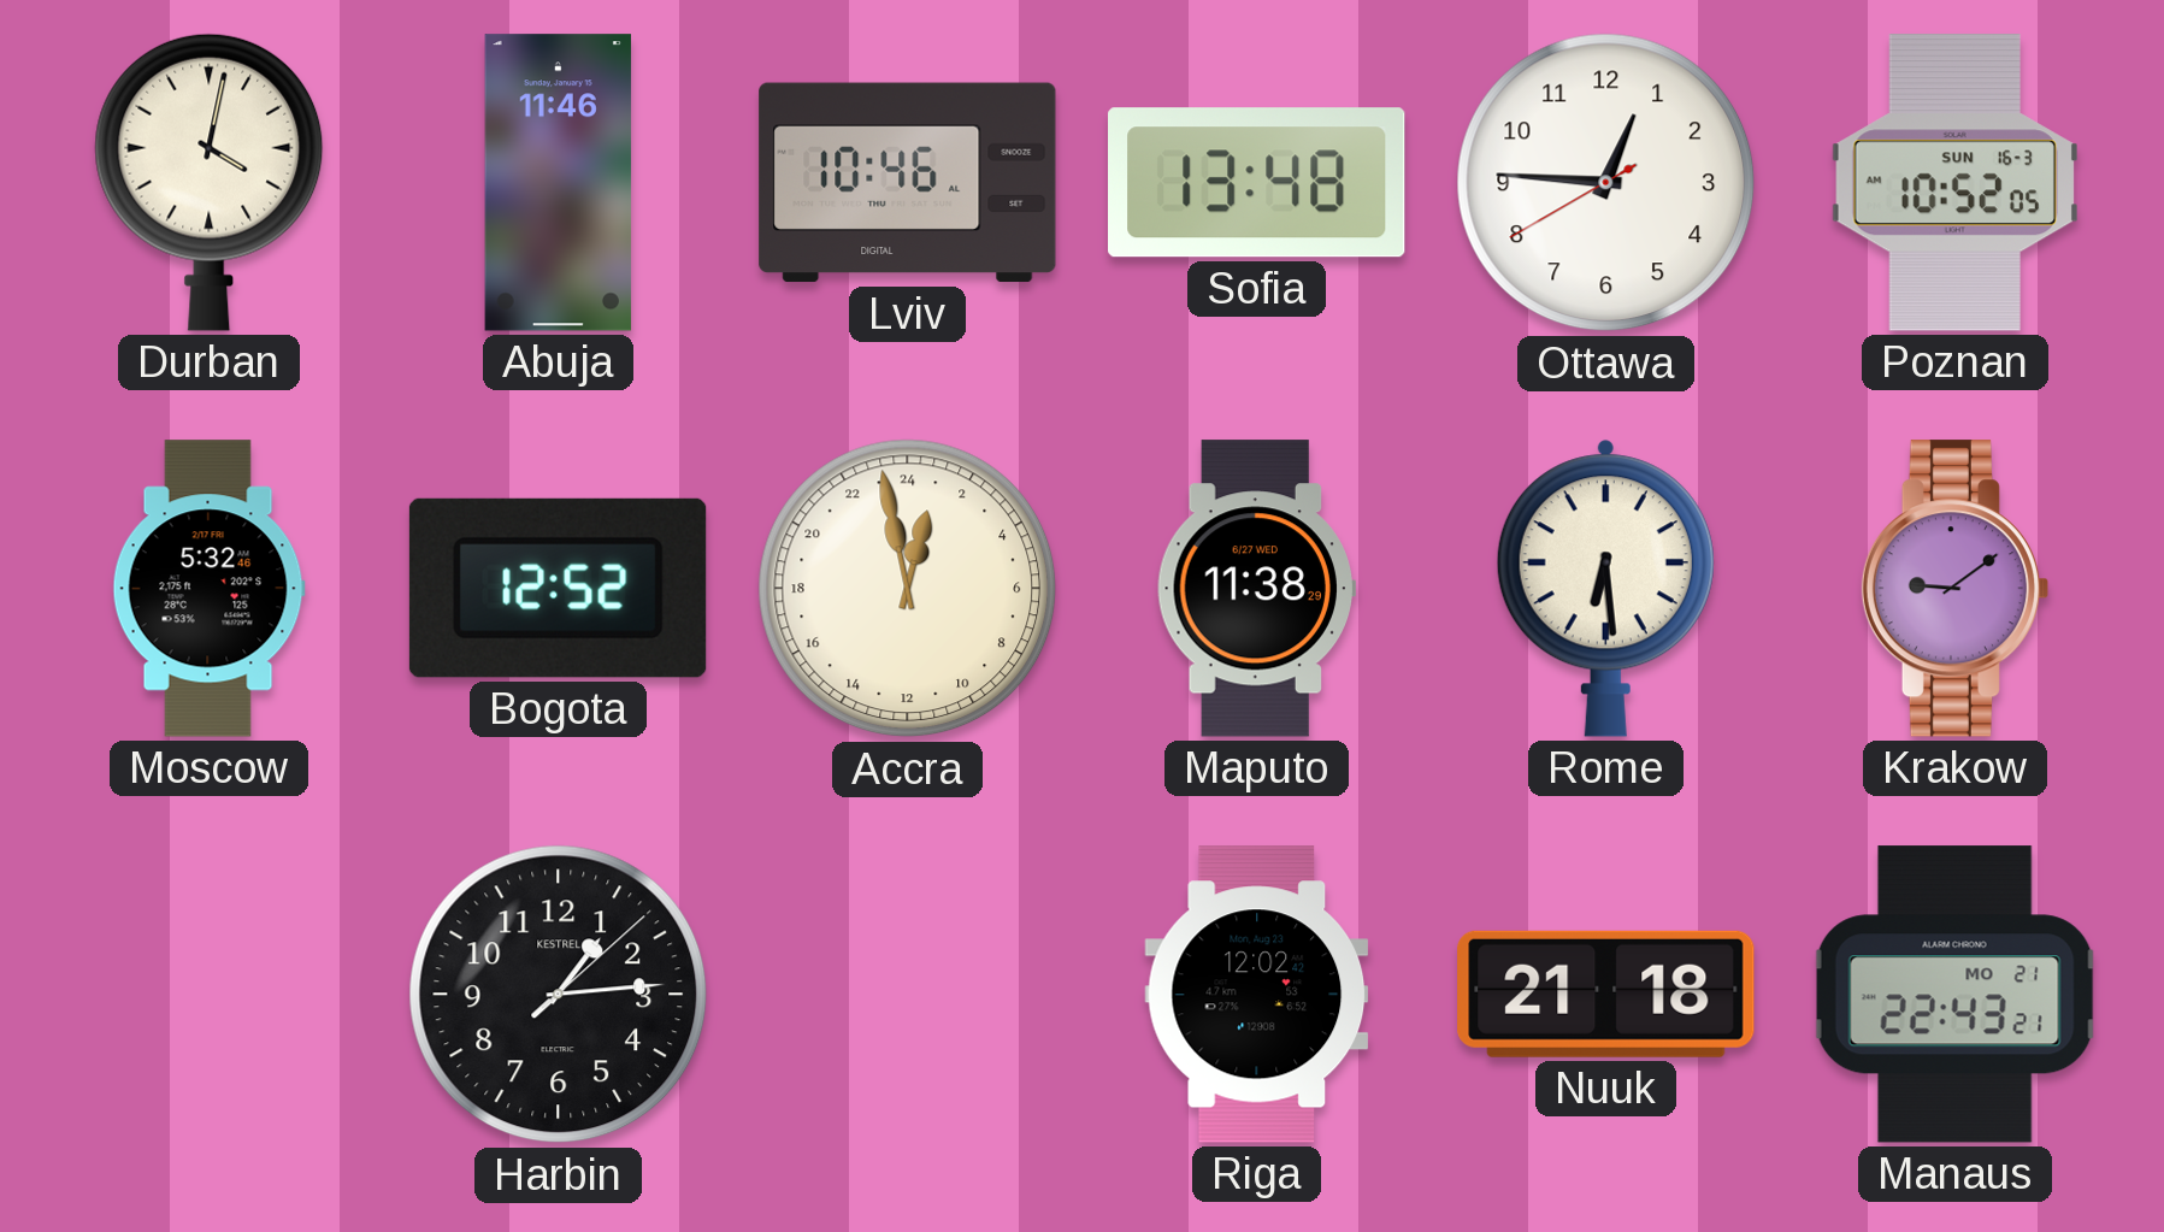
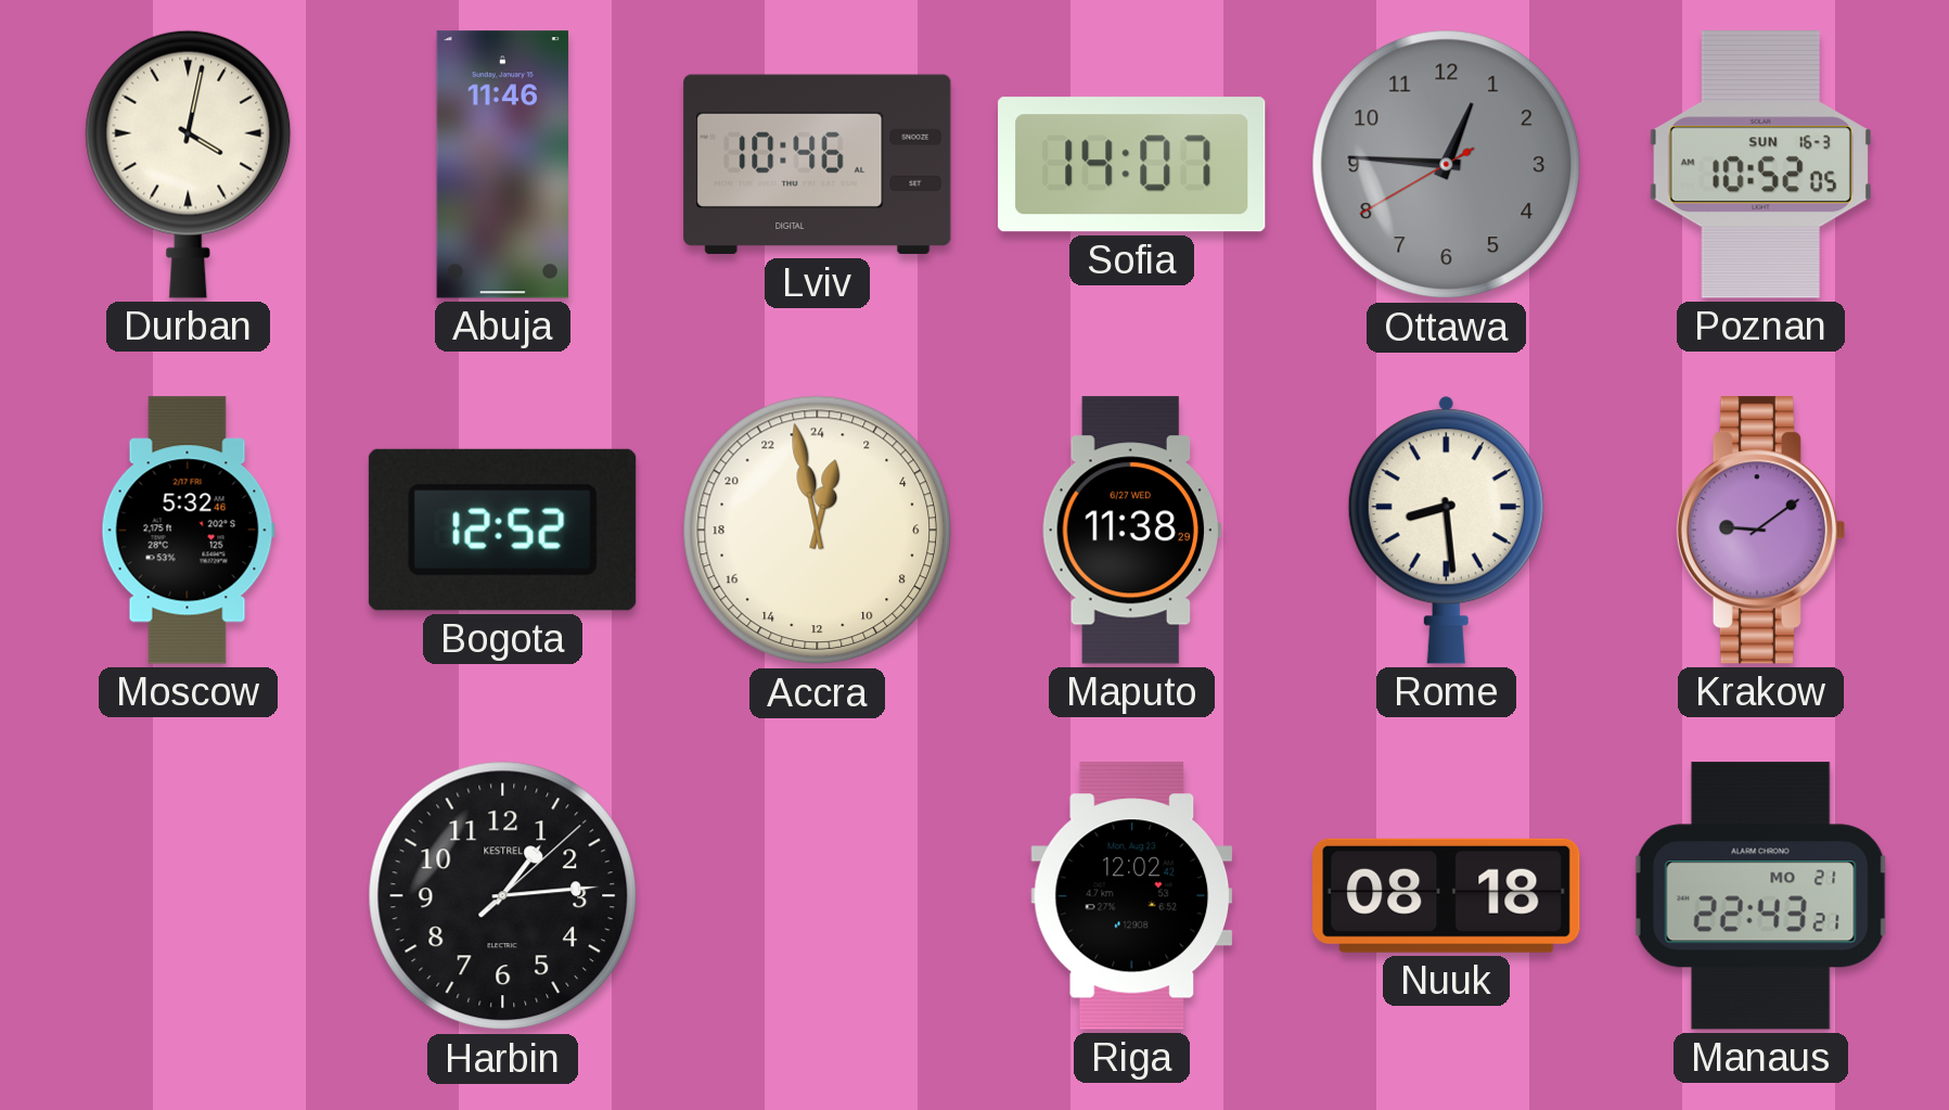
Sofia: 13:48 -> 14:07 (1132, 165)
Ottawa dial: white -> grey (1447, 165)
Rome: 6:29 -> 8:29 (1446, 530)
Nuuk: 21:18 -> 08:18 (1447, 895)
